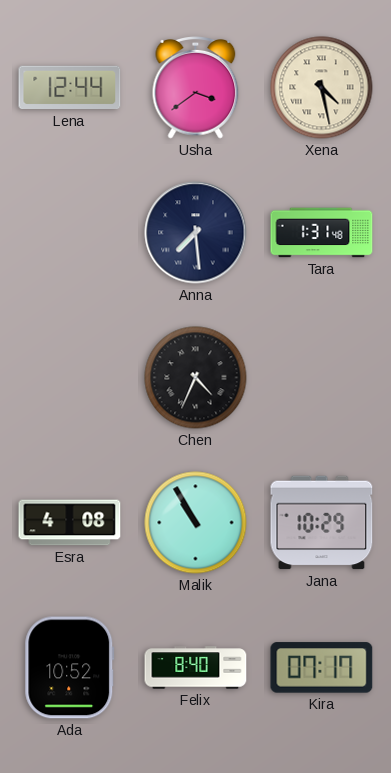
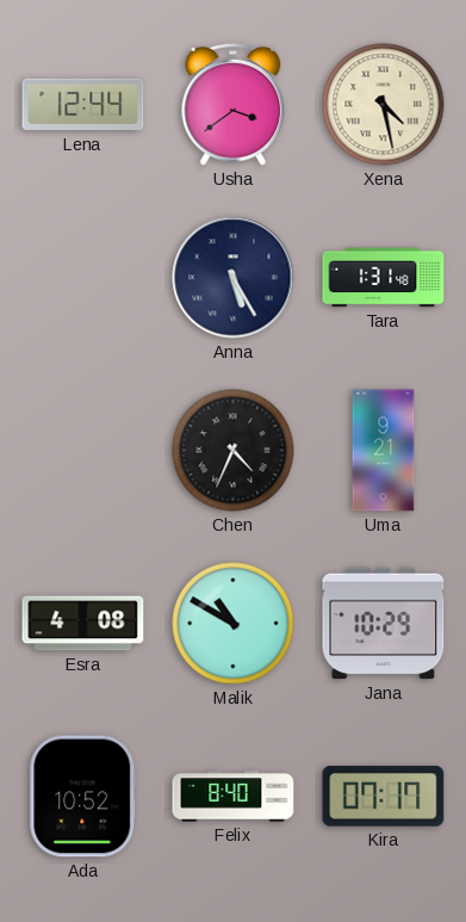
Anna: 7:29 -> 5:25 (234, 278)
Uma: none -> 9:21 (384, 451)
Malik: 10:55 -> 10:50 (234, 624)
